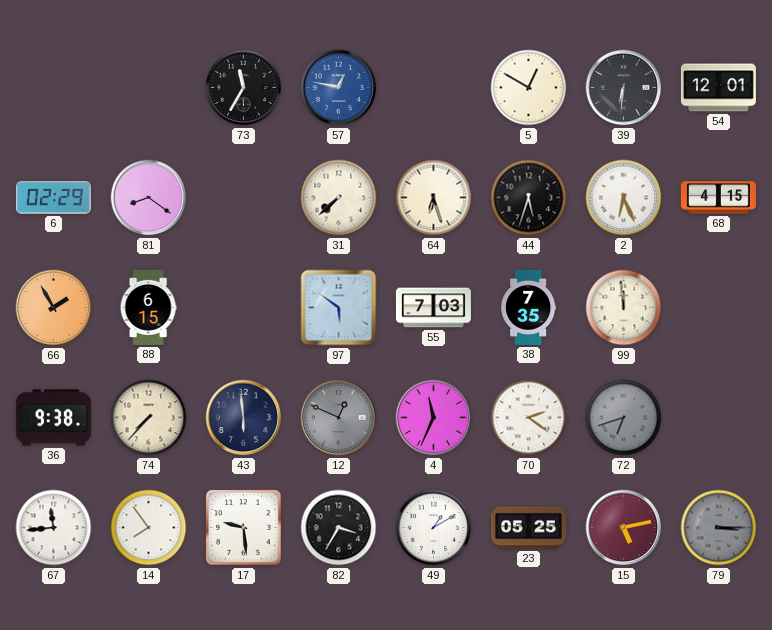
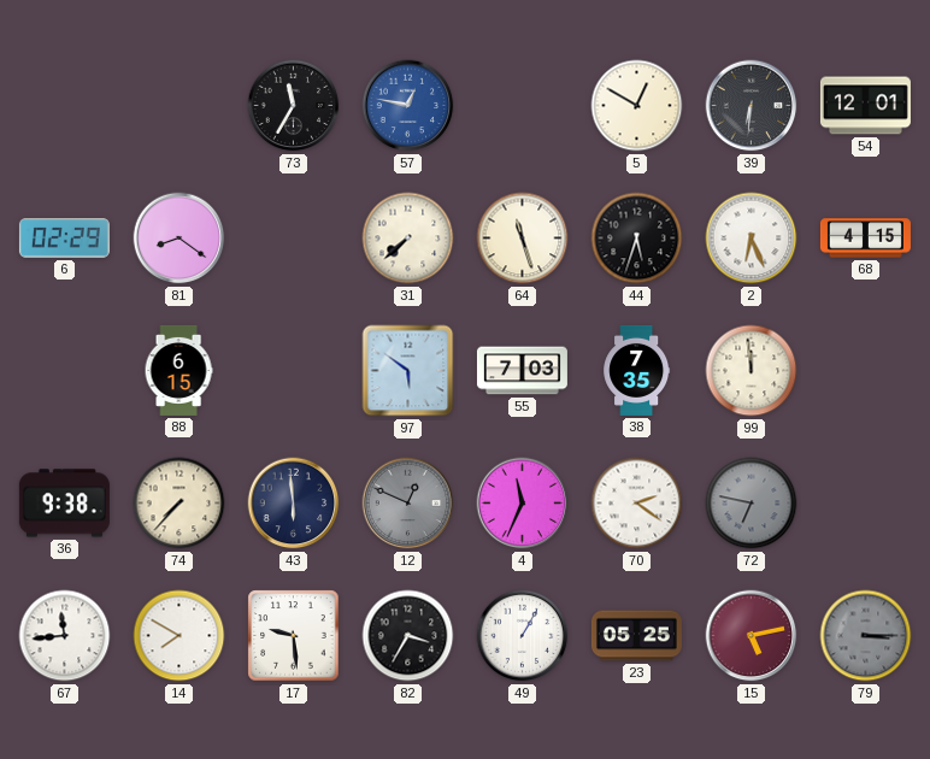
64: 6:27 -> 11:27 (523, 239)
66: 1:55 -> none (54, 308)
72: 6:42 -> 6:47 (752, 504)
14: 7:54 -> 7:50 (179, 636)
49: 1:10 -> 1:05 (523, 636)
